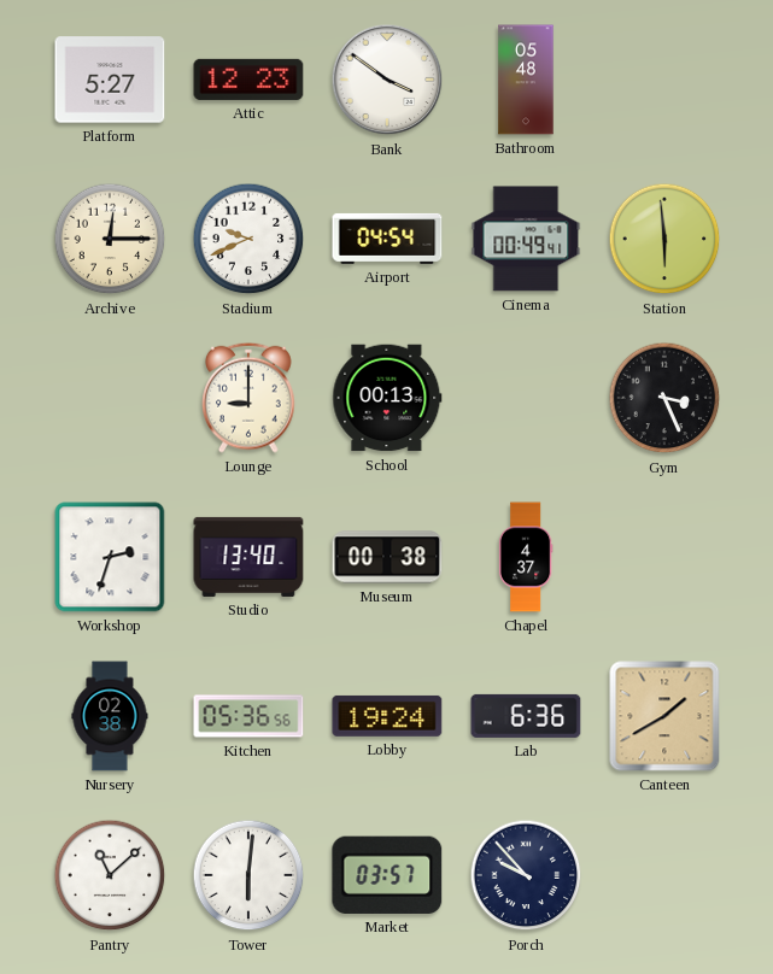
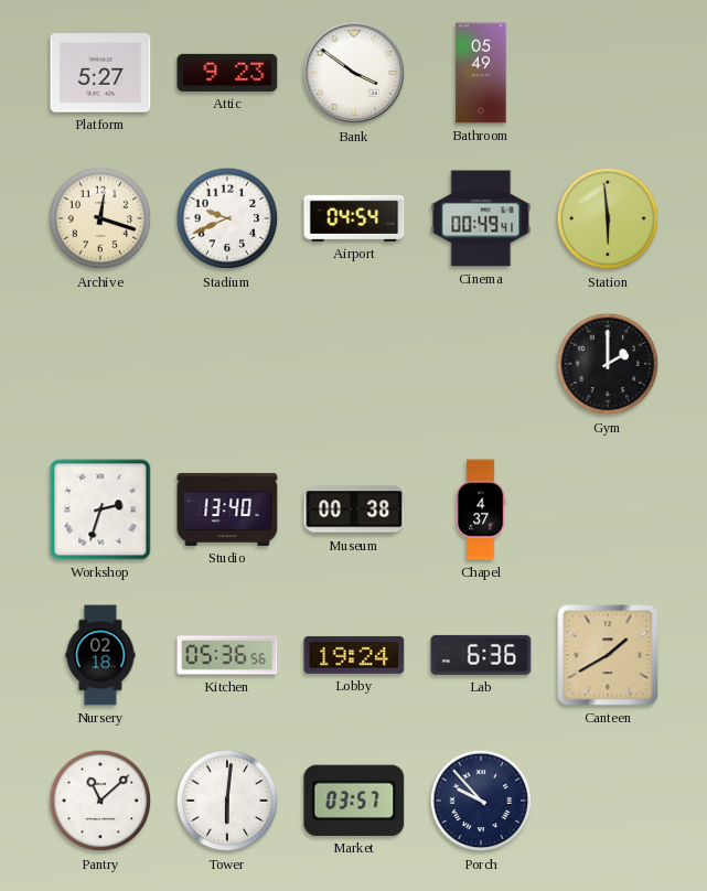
Attic: 12:23 -> 9:23 (227, 73)
Bathroom: 05:48 -> 05:49 (481, 73)
Archive: 12:15 -> 12:18 (100, 218)
Lounge: 9:00 -> none (248, 398)
School: 00:13 -> none (387, 398)
Gym: 3:26 -> 2:00 (608, 364)
Nursery: 02:38 -> 02:18 (100, 655)
